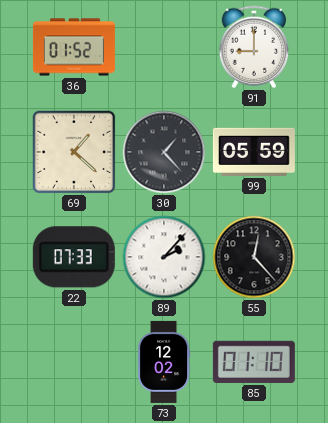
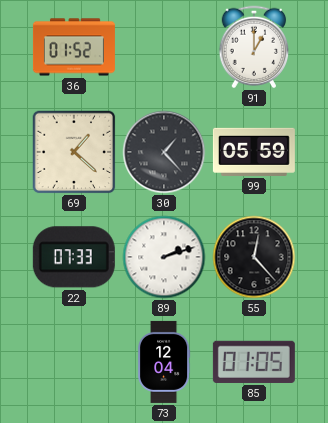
91: 9:00 -> 1:00 (254, 47)
89: 2:07 -> 2:12 (164, 257)
73: 12:02 -> 12:04 (164, 362)
85: 01:10 -> 01:05 (254, 362)
